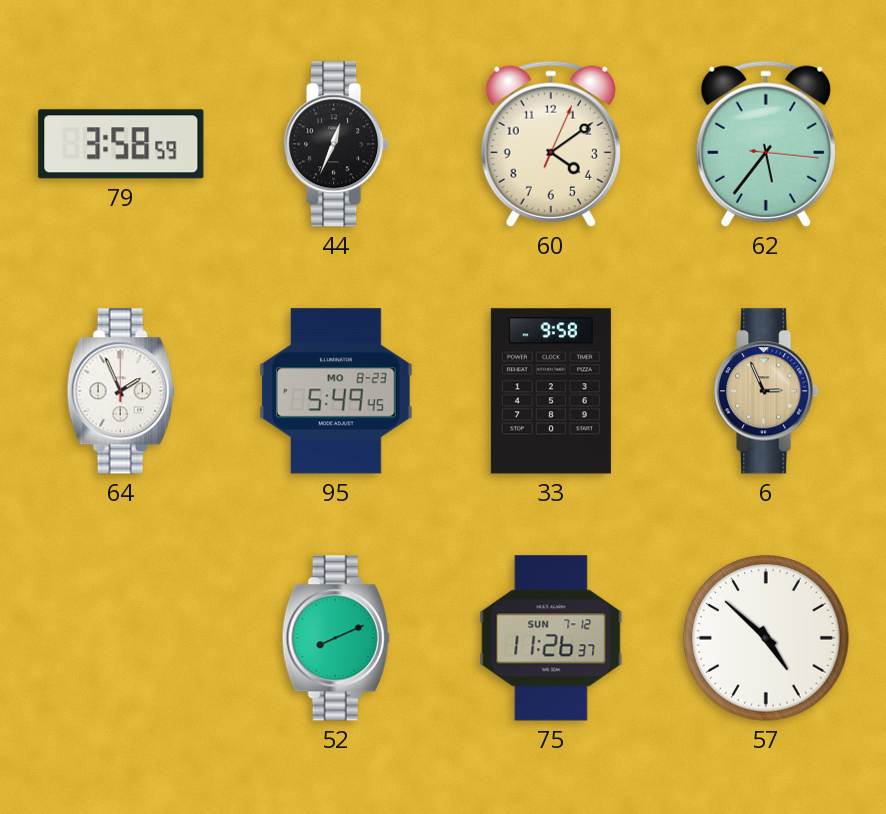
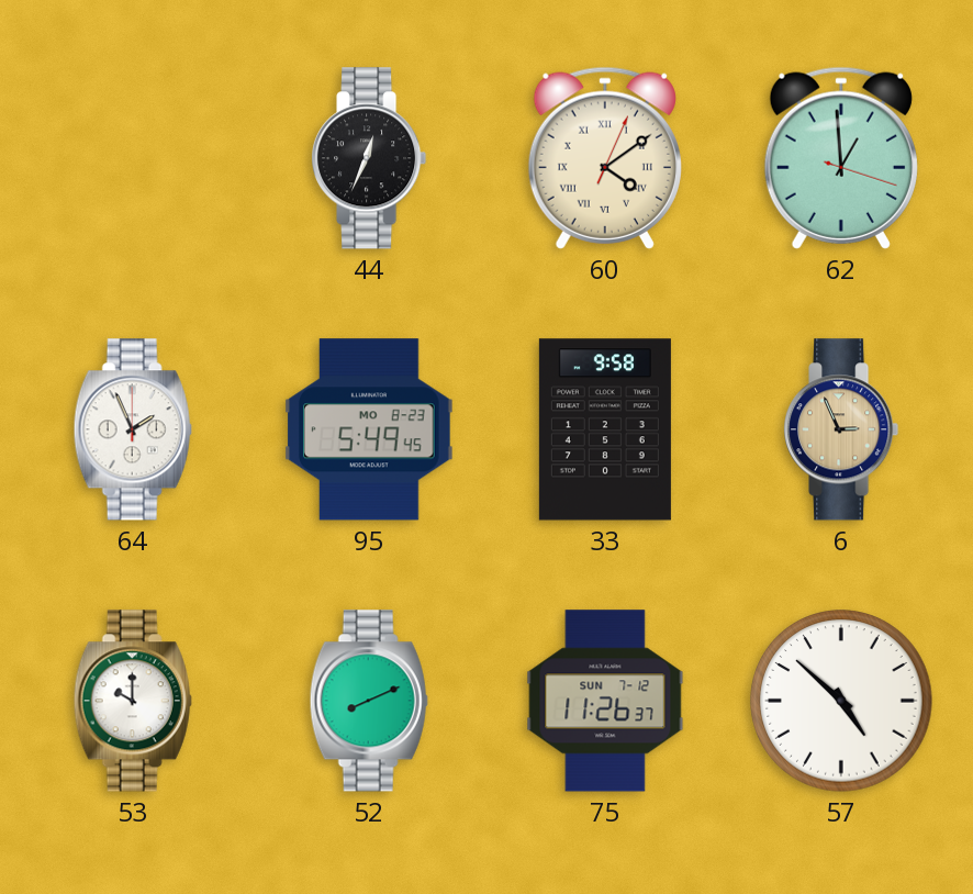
79: 3:58 -> none (121, 144)
60 numerals: Arabic -> Roman (605, 158)
62: 5:36 -> 12:59 (841, 158)
53: none -> 10:00 (133, 701)
